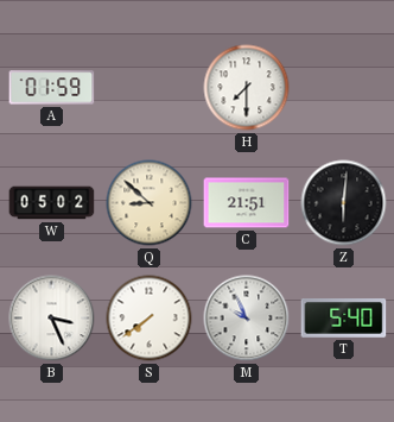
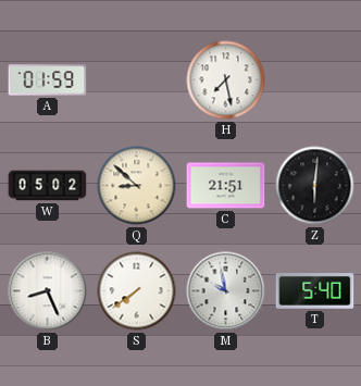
H: 7:30 -> 7:28 (226, 80)
B: 3:26 -> 8:26 (48, 291)
M: 9:56 -> 9:58 (226, 291)
